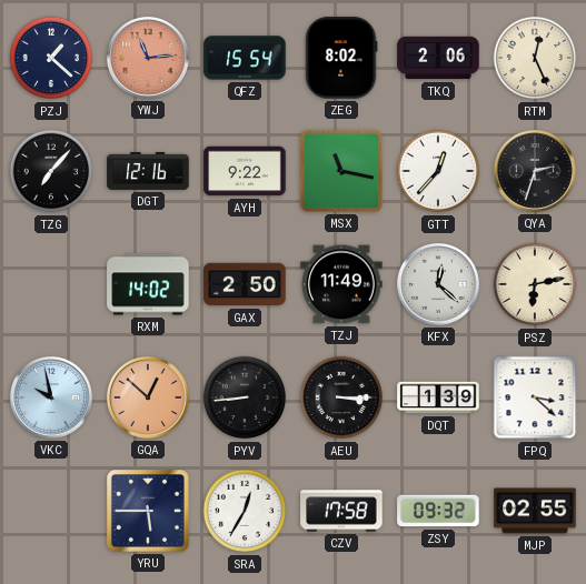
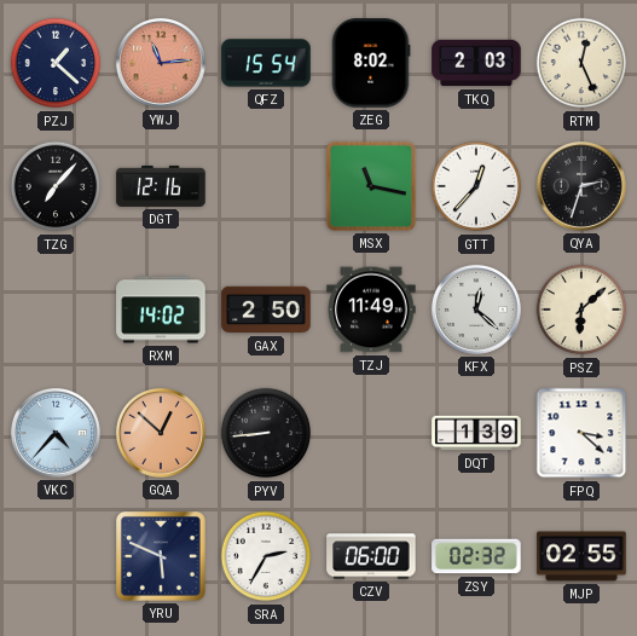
TKQ: 2:06 -> 2:03 (476, 63)
AYH: 9:22 -> none (245, 171)
PSZ: 6:13 -> 6:08 (581, 310)
VKC: 9:58 -> 4:37 (56, 433)
AEU: 3:15 -> none (341, 397)
YRU: 5:45 -> 5:49 (162, 557)
SRA: 12:35 -> 2:35 (266, 556)
CZV: 17:58 -> 06:00 (371, 556)
ZSY: 09:32 -> 02:32 (476, 556)
